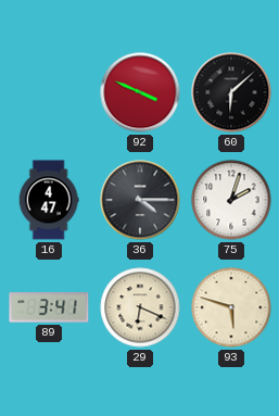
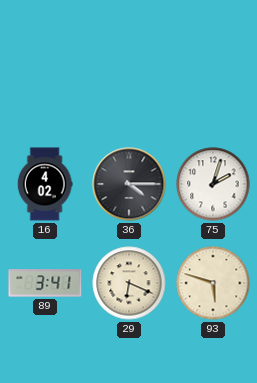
92: 3:49 -> none (140, 92)
60: 6:08 -> none (231, 92)
16: 4:47 -> 4:02 (45, 184)
